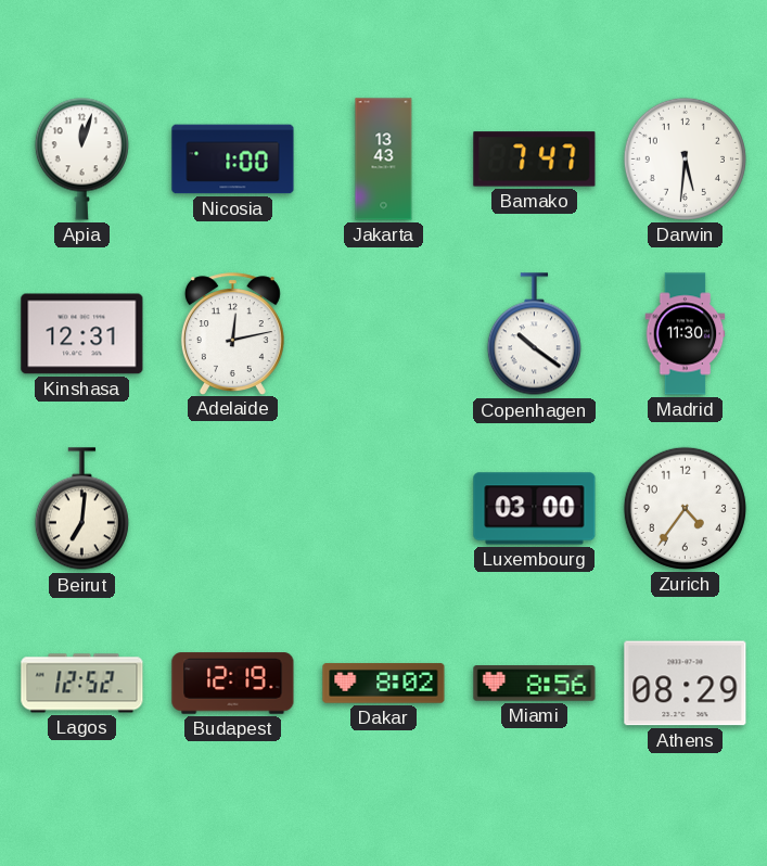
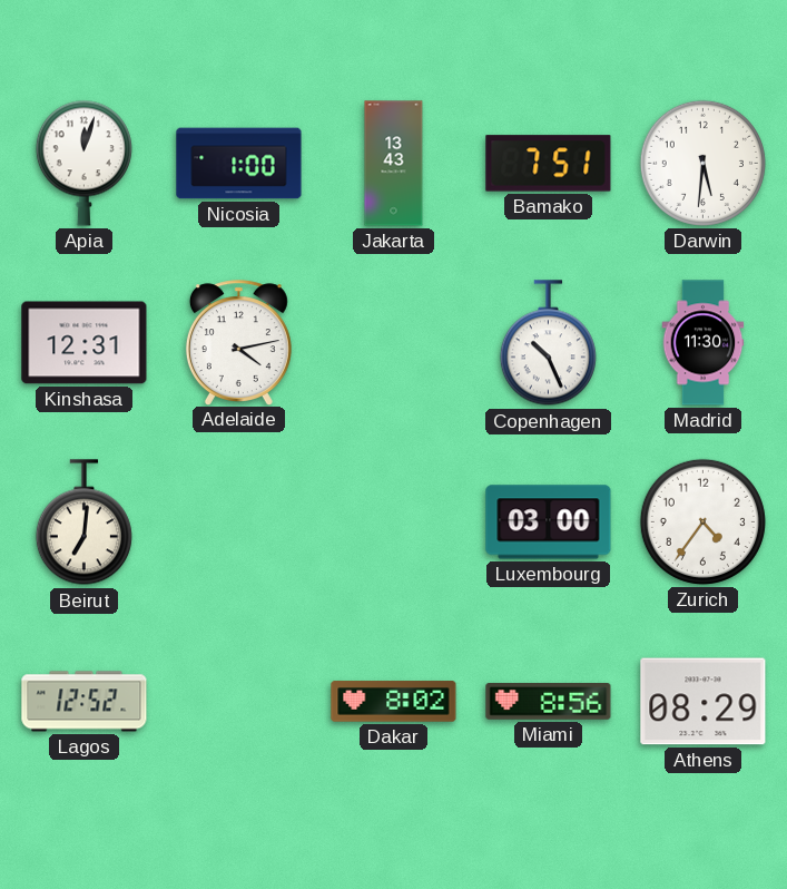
Bamako: 7:47 -> 7:51 (549, 164)
Adelaide: 12:13 -> 4:13 (238, 342)
Copenhagen: 10:21 -> 10:26 (548, 343)
Budapest: 12:19 -> none (233, 684)
